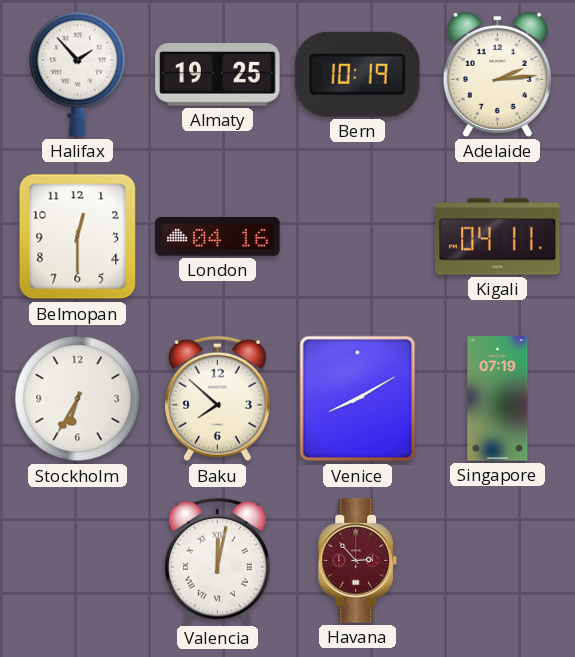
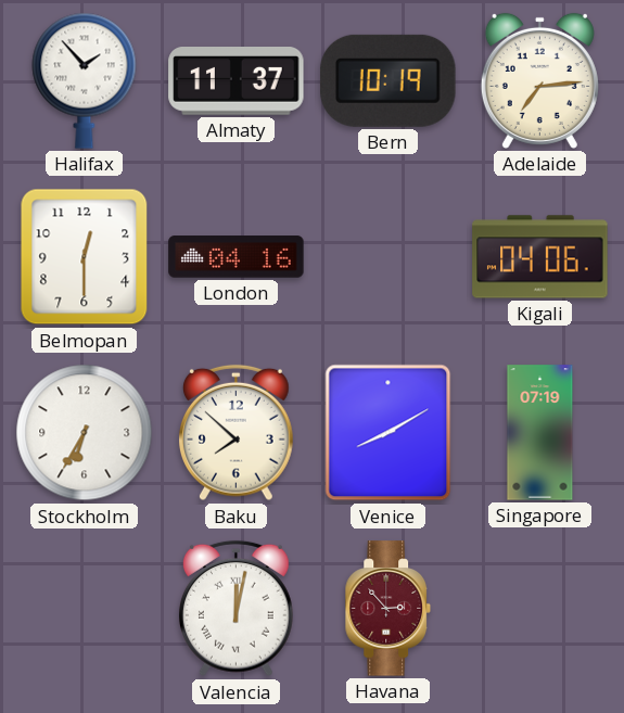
Almaty: 19:25 -> 11:37 (237, 81)
Adelaide: 2:14 -> 7:14 (539, 80)
Kigali: 04:11 -> 04:06 (540, 257)
